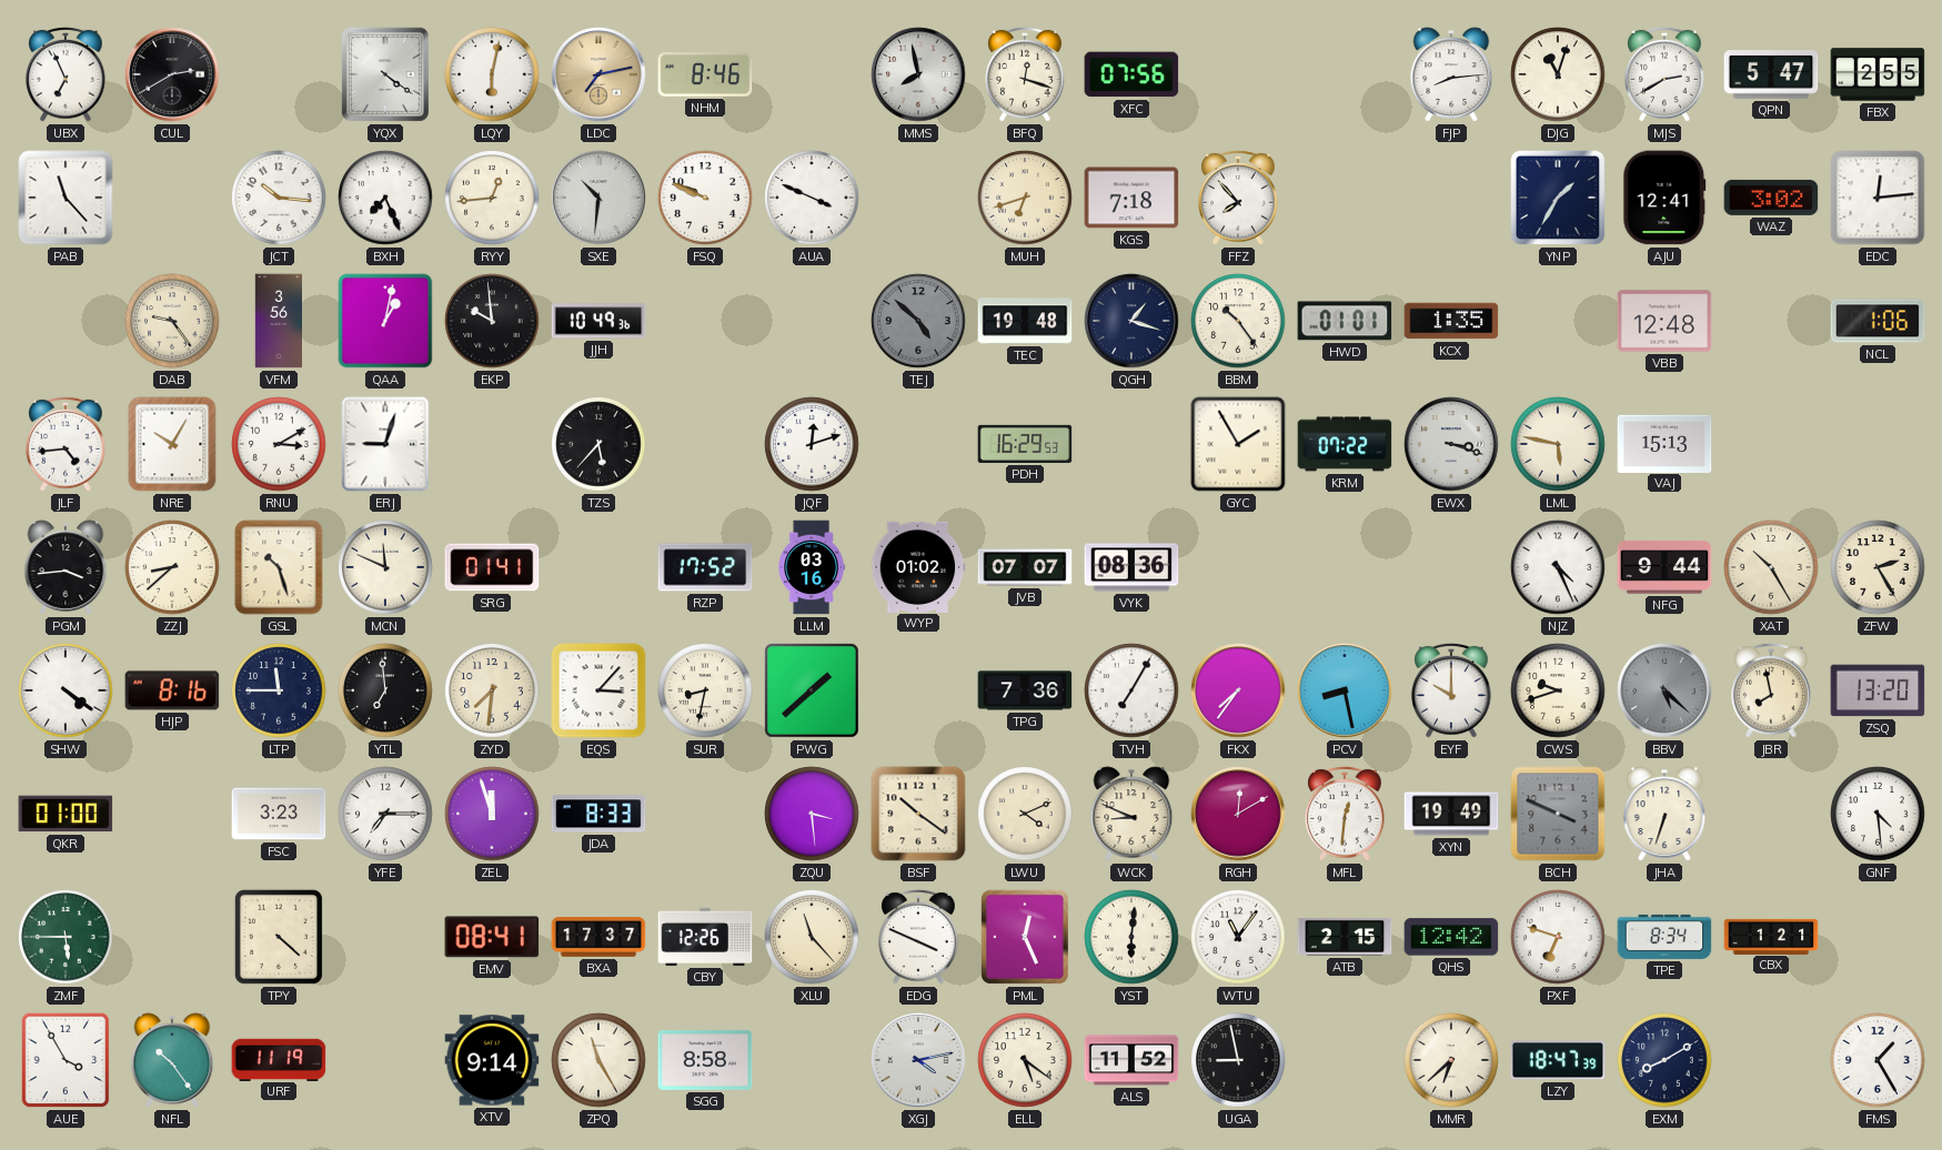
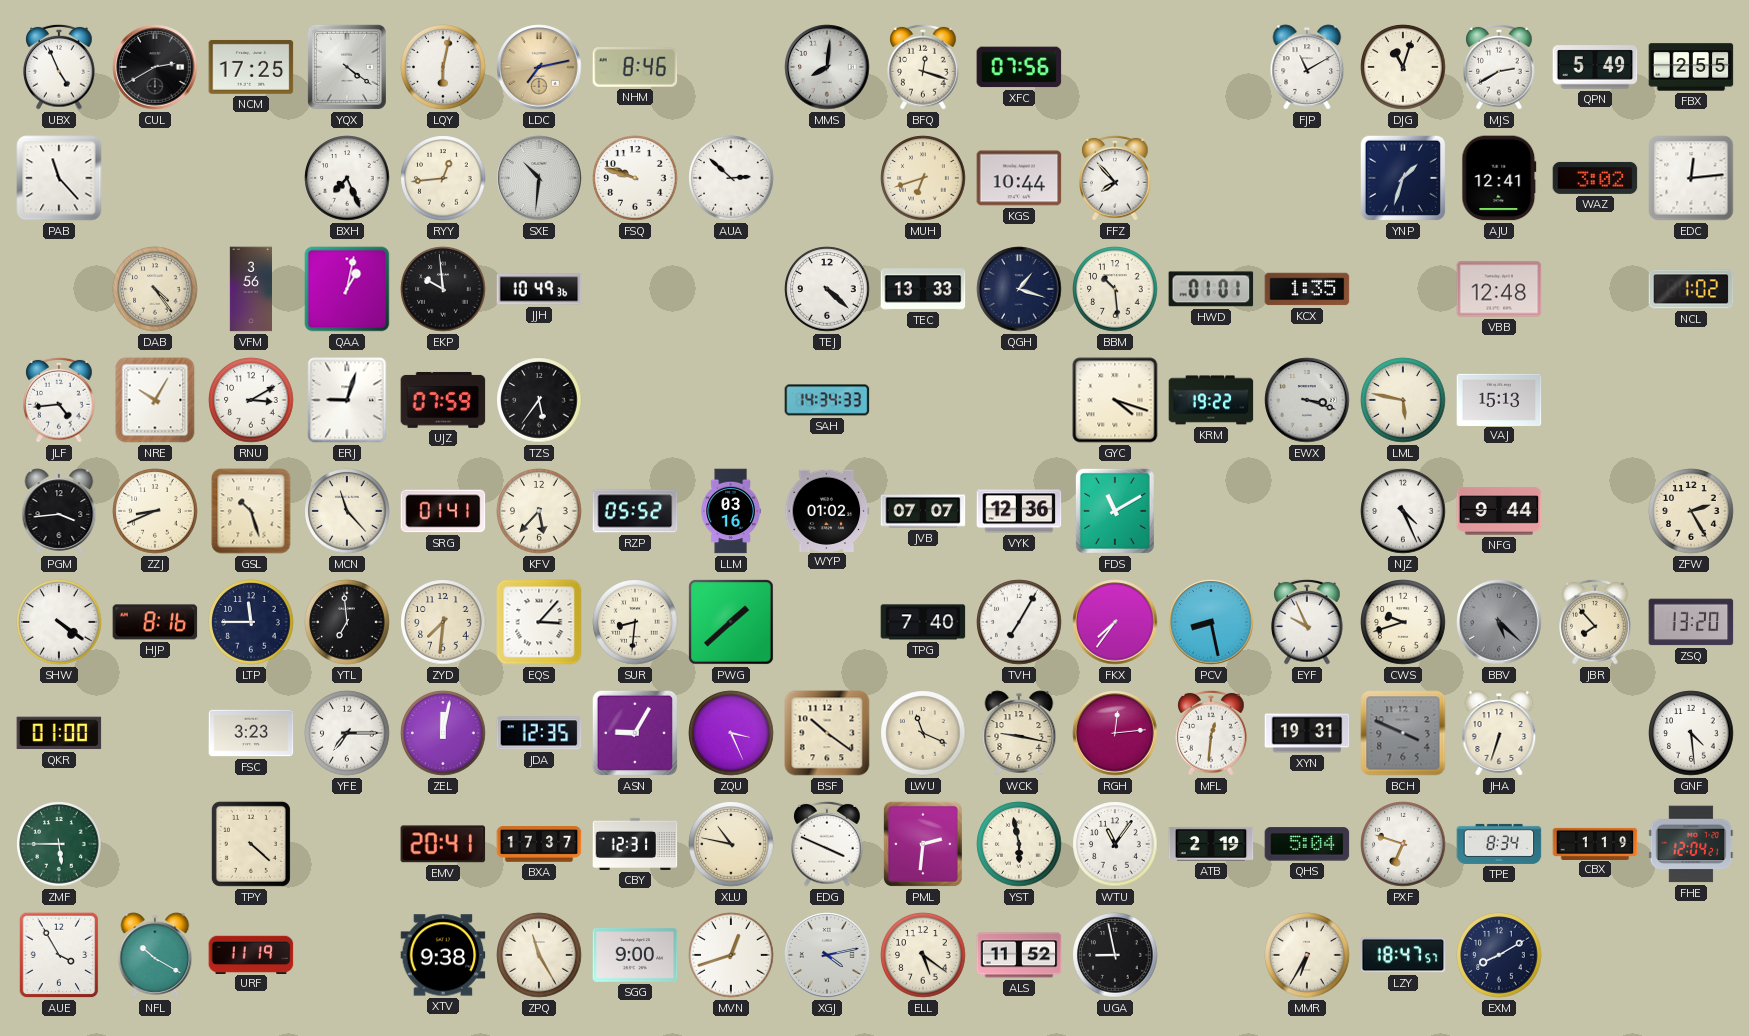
UBX: 6:56 -> 4:56 (59, 67)
NCM: none -> 17:25 (251, 67)
MMS: 7:58 -> 8:01 (827, 67)
FJP: 8:14 -> 11:10 (1307, 67)
QPN: 5:47 -> 5:49 (1595, 67)
JCT: 10:16 -> none (279, 198)
FSQ: 9:49 -> 9:48 (635, 178)
AUA: 3:49 -> 2:52 (731, 178)
KGS: 7:18 -> 10:44 (1019, 178)
YNP: 1:35 -> 1:33 (1403, 178)
DAB: 9:24 -> 4:24 (155, 289)
TEJ: 4:52 -> 4:22 (827, 289)
TEJ dial: grey -> white (827, 289)
TEC: 19:48 -> 13:33 (923, 289)
BBM: 10:24 -> 10:29 (1115, 289)
NCL: 1:06 -> 1:02 (1691, 289)
UJZ: none -> 07:59 (443, 400)
TZS: 5:37 -> 5:36 (539, 400)
JQF: 12:12 -> none (812, 444)
SAH: none -> 14:34 (827, 400)
PDH: 16:29 -> none (1025, 444)
GYC: 1:55 -> 4:18 (1115, 400)
KRM: 07:22 -> 19:22 (1211, 400)
ZZJ: 8:38 -> 8:41 (155, 511)
MCN: 11:49 -> 11:23 (347, 511)
KFV: none -> 5:37 (539, 511)
RZP: 17:52 -> 05:52 (635, 511)
VYK: 08:36 -> 12:36 (1019, 511)
FDS: none -> 11:10 (1115, 511)
XAT: 10:25 -> none (1771, 567)
SUR: 8:32 -> 8:31 (635, 622)
TPG: 7:36 -> 7:40 (923, 622)
EYF: 10:00 -> 9:56 (1307, 622)
JBR: 7:58 -> 7:53 (1595, 622)
ZEL: 11:57 -> 12:02 (443, 733)
JDA: 8:33 -> 12:35 (539, 733)
ASN: none -> 9:05 (635, 733)
ZQU: 3:29 -> 3:26 (731, 733)
LWU: 4:11 -> 11:19 (923, 733)
WCK: 8:49 -> 9:17 (1019, 733)
RGH: 12:10 -> 12:14 (1115, 733)
XYN: 19:49 -> 19:31 (1307, 733)
EMV: 08:41 -> 20:41 (443, 844)
CBY: 12:26 -> 12:31 (635, 844)
XLU: 11:23 -> 10:47 (731, 844)
PML: 12:26 -> 2:31 (923, 844)
YST: 6:01 -> 5:58 (1019, 844)
ATB: 2:15 -> 2:19 (1211, 844)
QHS: 12:42 -> 5:04 (1307, 844)
CBX: 1:21 -> 1:19 (1595, 843)
FHE: none -> 12:04 (1691, 844)
NFL: 10:24 -> 10:20 (155, 955)
XTV: 9:14 -> 9:38 (443, 955)
SGG: 8:58 -> 9:00 (635, 955)
MVN: none -> 12:42 (731, 955)
MMR: 6:38 -> 6:35 (1307, 955)
LZY: 18:47:39 -> 18:47:57 (1403, 955)
FMS: 1:25 -> none (1878, 1060)
